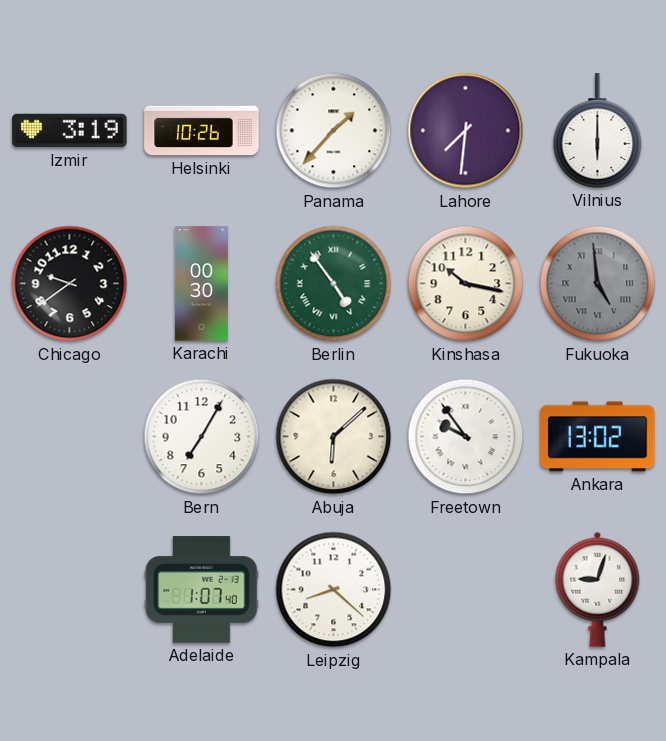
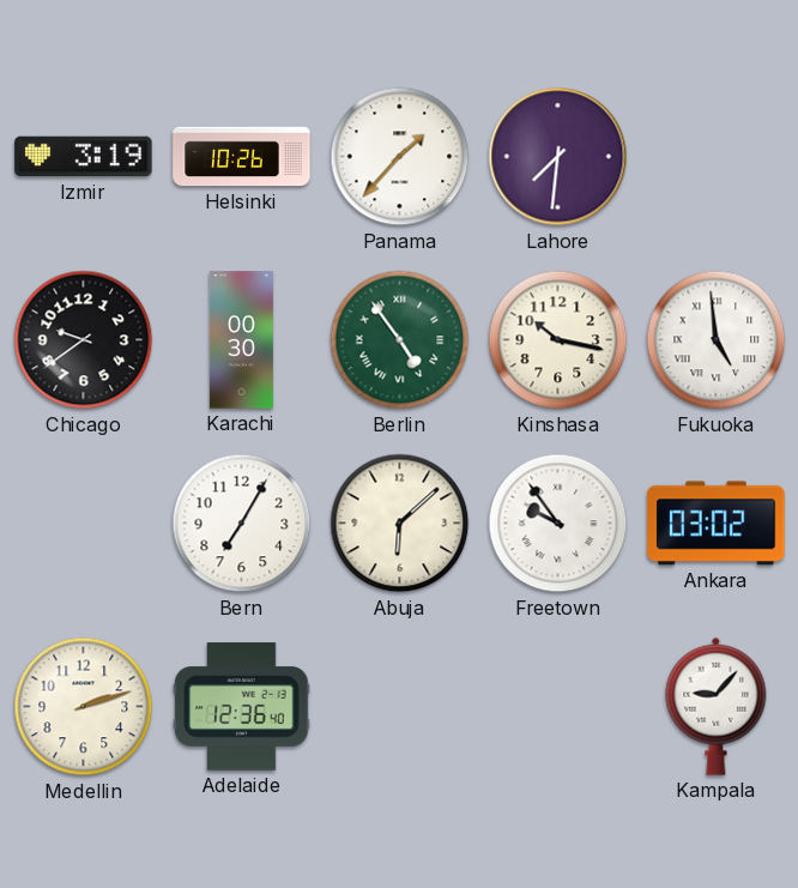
Vilnius: 6:00 -> none (598, 131)
Fukuoka dial: grey -> white (717, 340)
Ankara: 13:02 -> 03:02 (717, 524)
Medellin: none -> 2:12 (84, 707)
Adelaide: 1:07 -> 12:36 (242, 707)
Leipzig: 8:22 -> none (334, 590)
Kampala: 9:03 -> 9:07 (717, 706)
